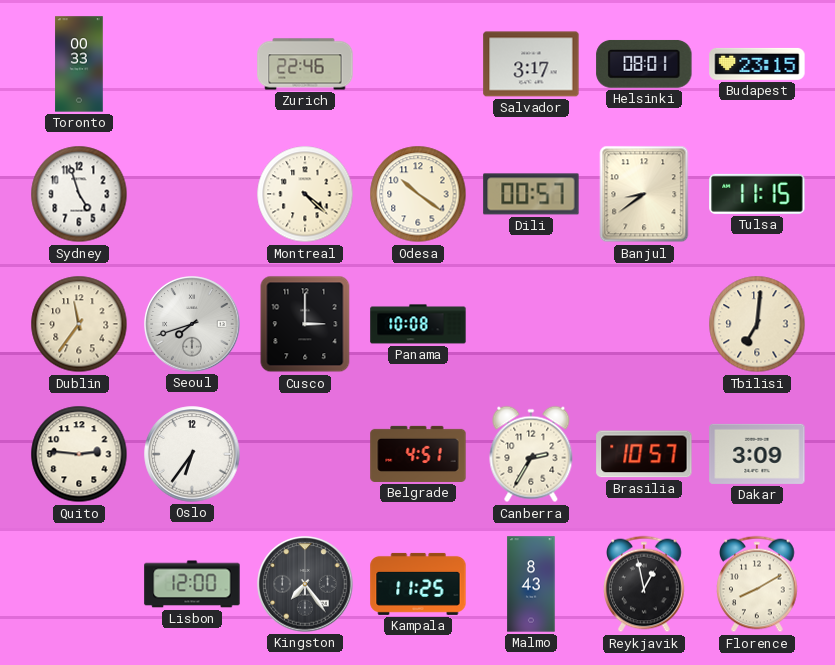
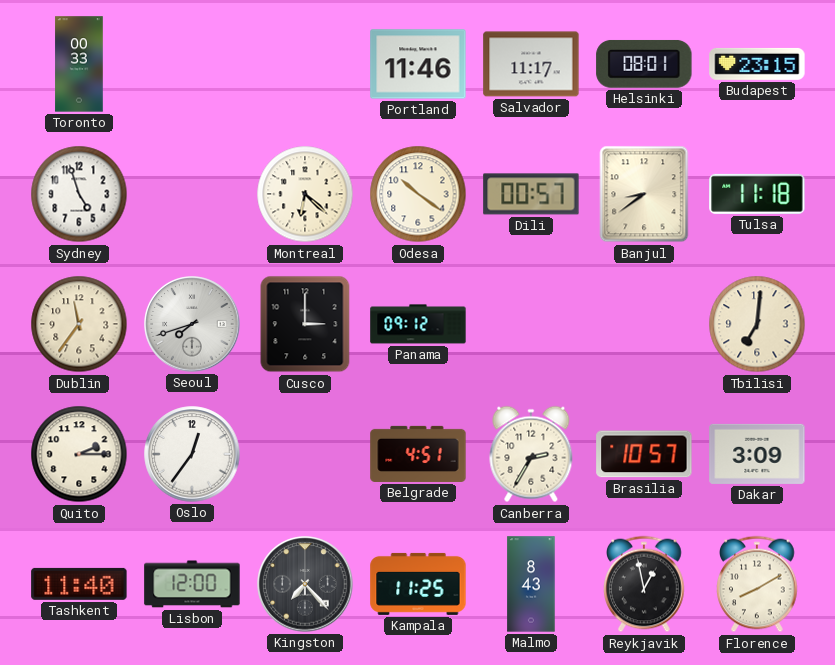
Zurich: 22:46 -> none (305, 64)
Portland: none -> 11:46 (418, 64)
Salvador: 3:17 -> 11:17 (531, 64)
Montreal: 4:22 -> 6:22 (305, 194)
Tulsa: 11:15 -> 11:18 (757, 194)
Panama: 10:08 -> 09:12 (418, 324)
Quito: 2:46 -> 2:15 (79, 454)
Oslo: 6:36 -> 12:36 (192, 454)
Tashkent: none -> 11:40 (79, 584)
Kingston: 7:24 -> 7:23 (305, 584)
